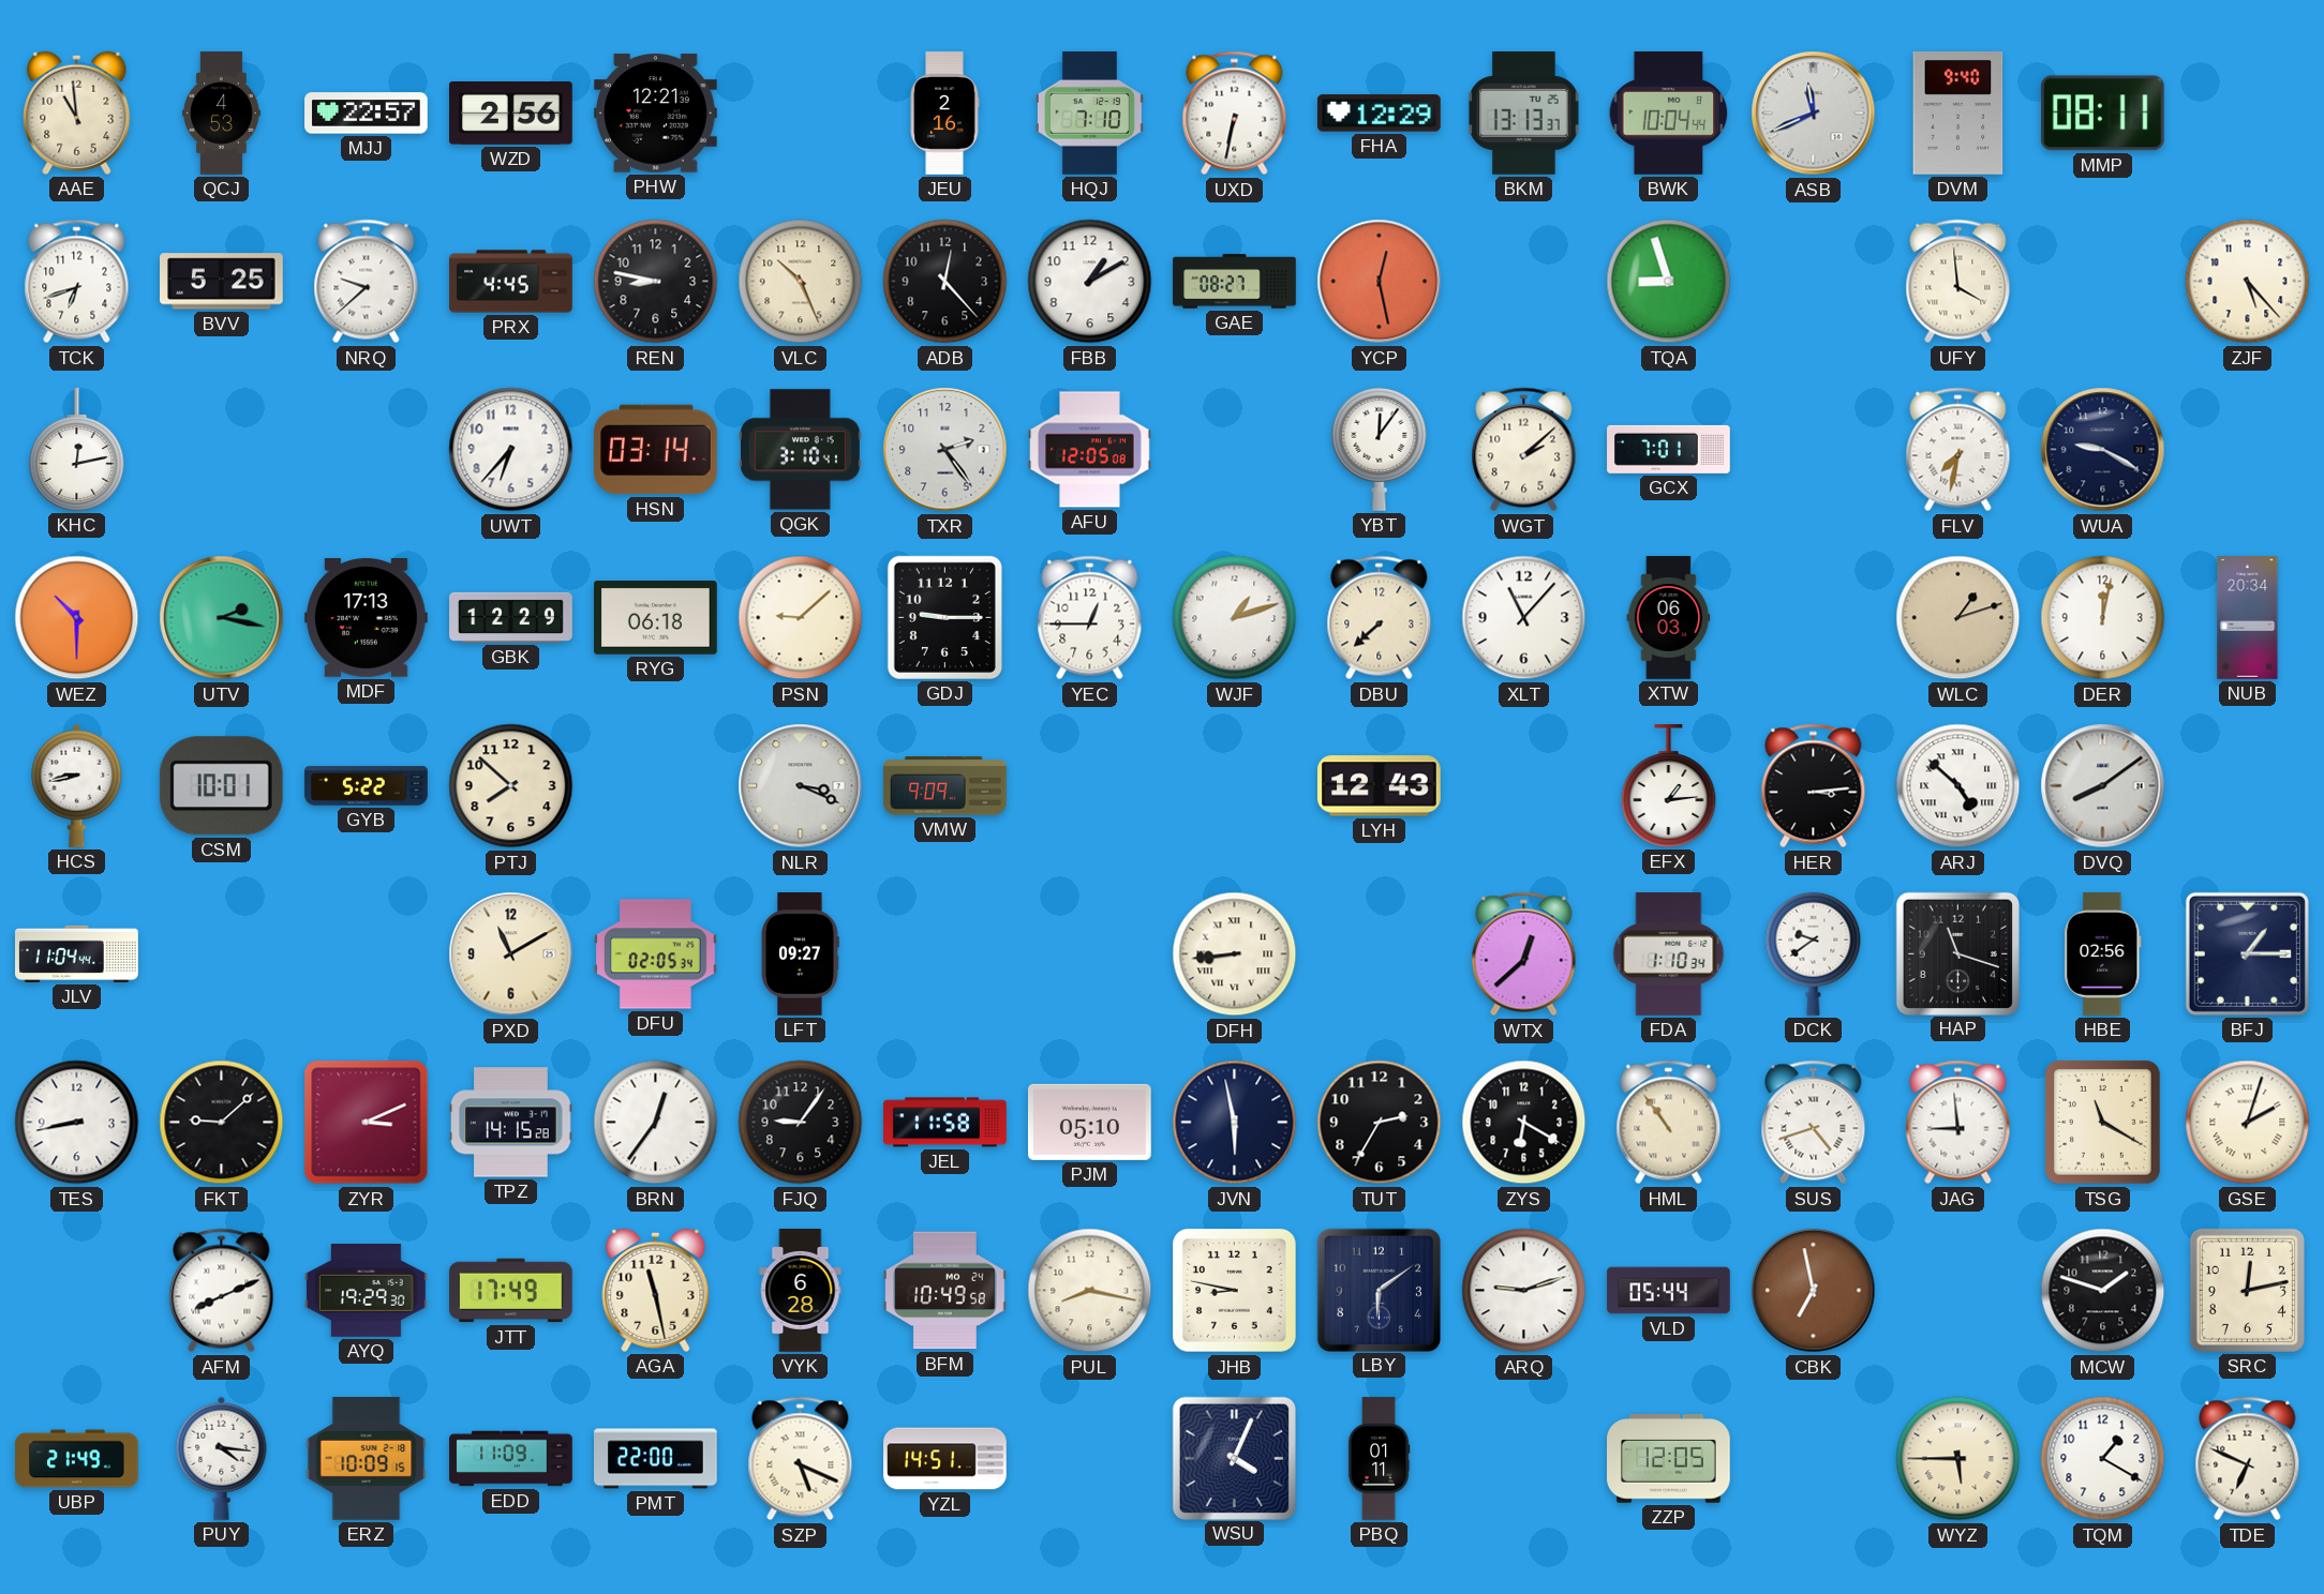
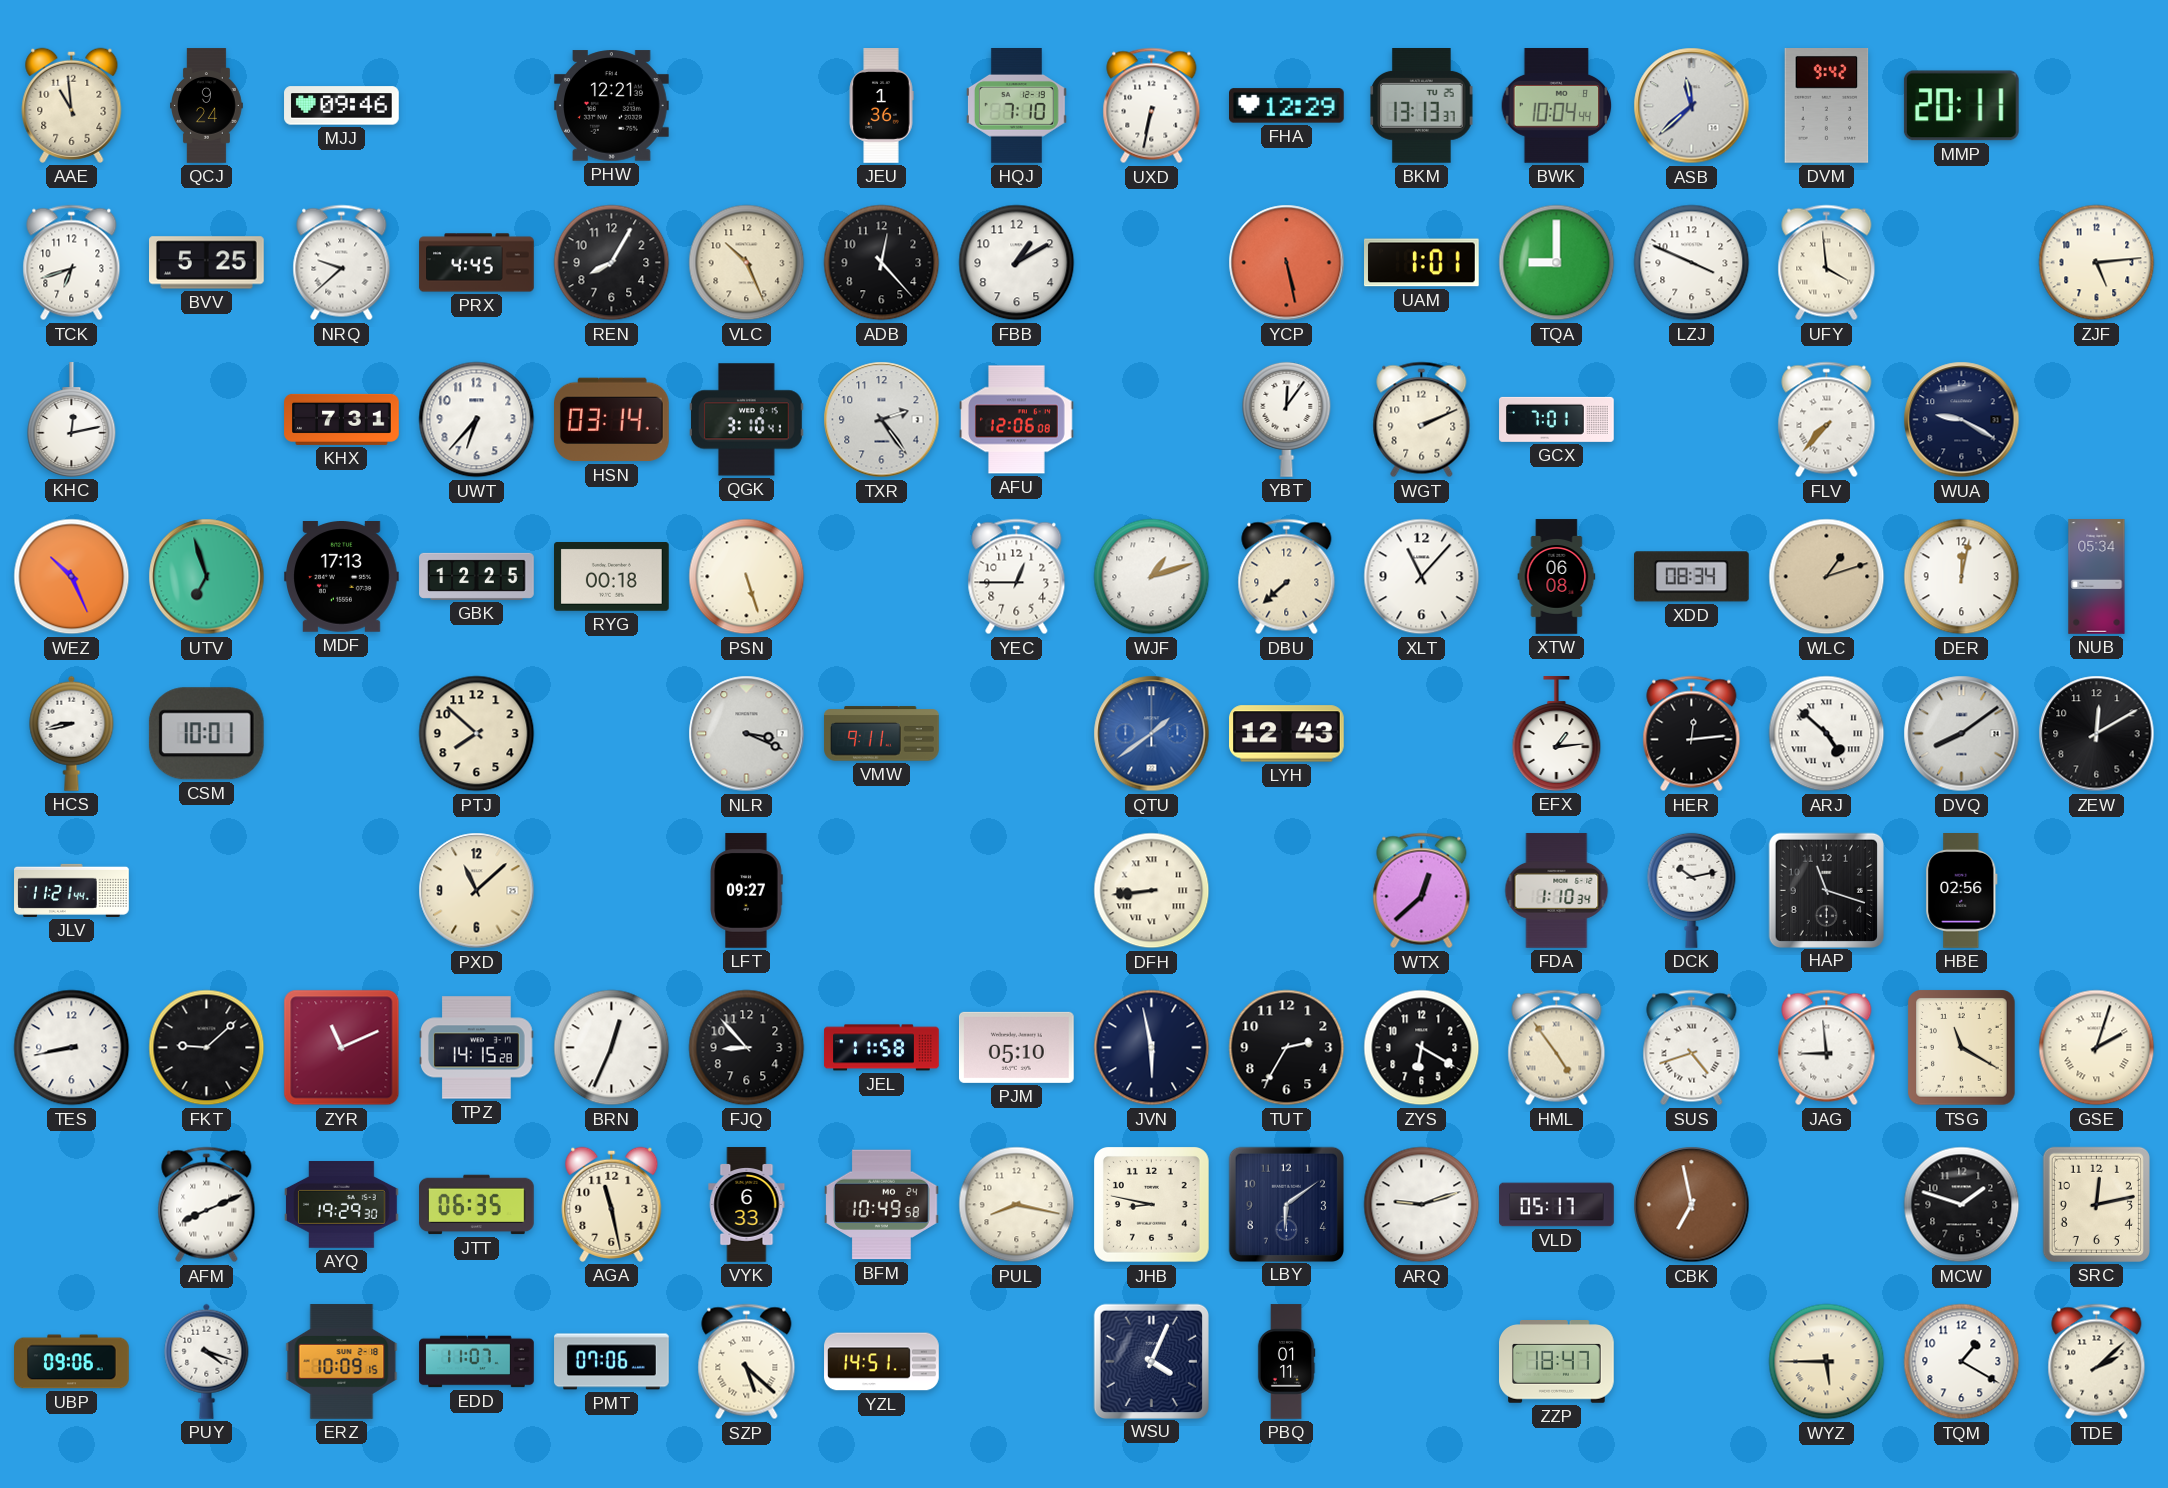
QCJ: 4:53 -> 9:24 (207, 106)
MJJ: 22:57 -> 09:46 (342, 106)
WZD: 2:56 -> none (511, 114)
JEU: 2:16 -> 1:36 (881, 106)
ASB: 11:41 -> 11:38 (1692, 106)
DVM: 9:40 -> 9:42 (1827, 106)
MMP: 08:11 -> 20:11 (1961, 106)
REN: 8:47 -> 8:05 (612, 263)
GAE: 08:27 -> none (1235, 282)
YCP: 12:28 -> 5:28 (1287, 263)
UAM: none -> 1:01 (1422, 263)
TQA: 8:57 -> 9:00 (1557, 263)
LZJ: none -> 3:49 (1692, 263)
ZJF: 5:23 -> 5:14 (2097, 263)
KHX: none -> 7:31 (342, 419)
AFU: 12:05 -> 12:06 (1017, 420)
WGT: 2:08 -> 2:11 (1422, 420)
FLV: 7:32 -> 7:37 (1827, 420)
WEZ: 10:30 -> 10:26 (72, 577)
UTV: 2:17 -> 6:57 (207, 577)
GBK: 12:29 -> 12:25 (477, 576)
RYG: 06:18 -> 00:18 (612, 577)
PSN: 9:08 -> 5:27 (747, 577)
GDJ: 9:15 -> none (944, 617)
XTW: 06:03 -> 06:08 (1557, 577)
XDD: none -> 08:34 (1692, 577)
NUB: 20:34 -> 05:34 (2097, 577)
GYB: 5:22 -> none (367, 786)
VMW: 9:09 -> 9:11 (882, 734)
QTU: none -> 1:39 (1152, 734)
HER: 3:14 -> 12:14 (1692, 734)
ZEW: none -> 12:10 (2097, 734)
JLV: 11:04 -> 11:21 (72, 890)
PXD: 11:10 -> 11:08 (477, 891)
DFU: 02:05 -> none (656, 954)
DCK: 9:39 -> 10:13 (1692, 890)
BFJ: 1:15 -> none (2247, 953)
ZYR: 3:11 -> 11:11 (342, 1048)
BRN: 12:36 -> 12:34 (612, 1048)
FJQ: 9:06 -> 8:53 (747, 1048)
HML: 10:54 -> 4:54 (1557, 1048)
JTT: 17:49 -> 06:35 (477, 1205)
VYK: 6:28 -> 6:33 (747, 1205)
VLD: 05:44 -> 05:17 (1557, 1205)
UBP: 21:49 -> 09:06 (72, 1362)
PUY: 4:16 -> 4:18 (207, 1361)
EDD: 11:09 -> 11:07 (477, 1362)
PMT: 22:00 -> 07:06 (612, 1362)
SZP: 5:19 -> 5:22 (747, 1362)
ZZP: 12:05 -> 18:47 (1557, 1362)
TDE: 6:49 -> 2:08 (2097, 1362)
